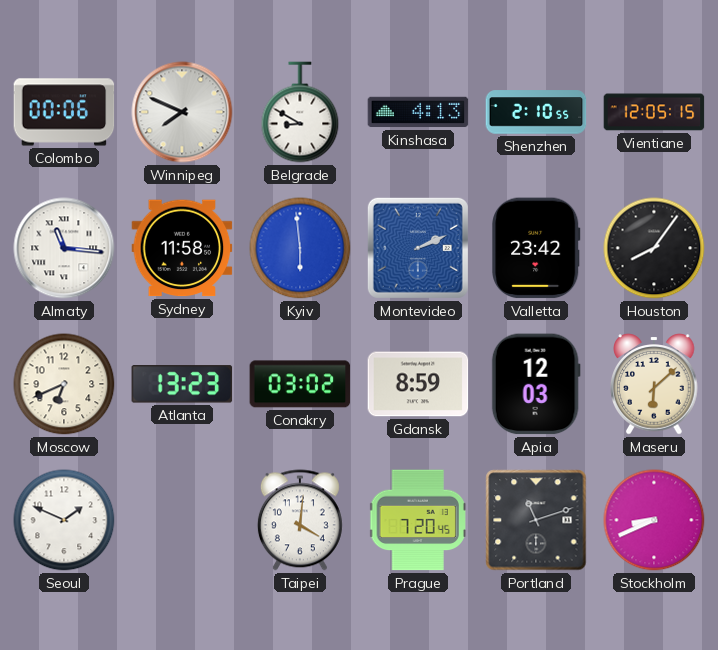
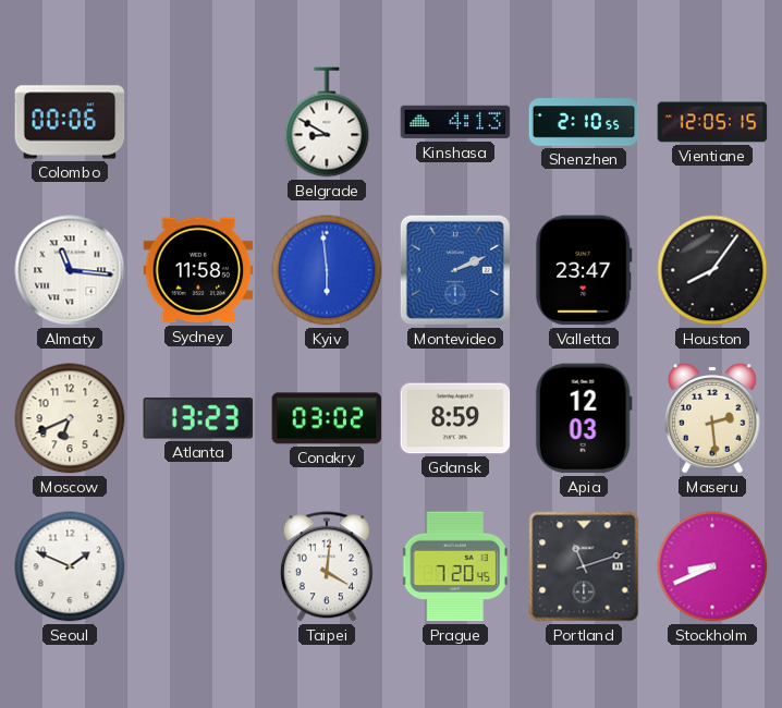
Winnipeg: 7:49 -> none (182, 112)
Valletta: 23:42 -> 23:47 (584, 270)
Maseru: 6:08 -> 2:29 (712, 418)
